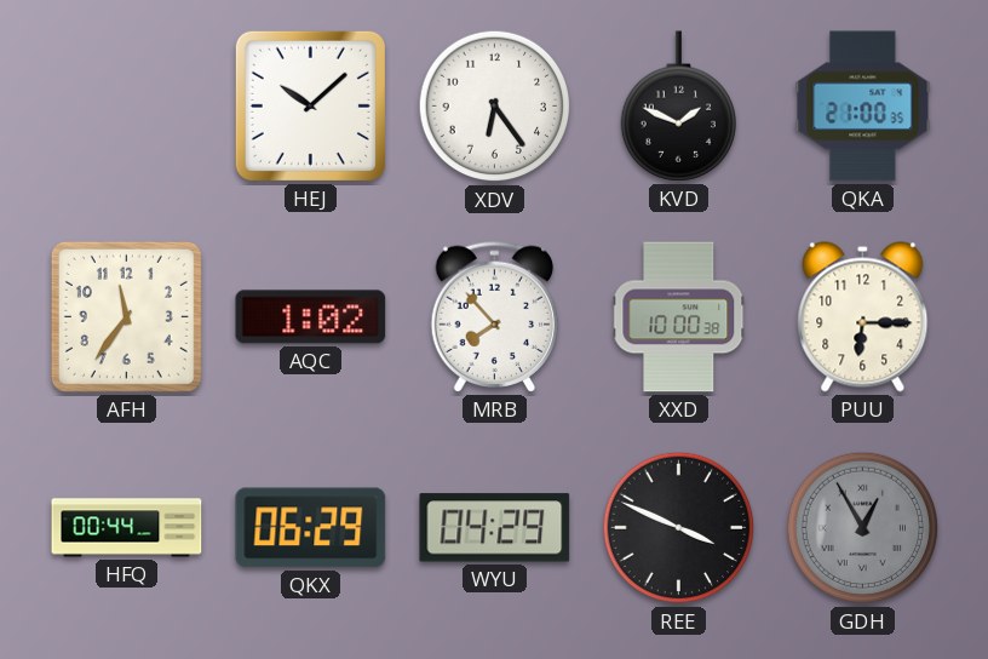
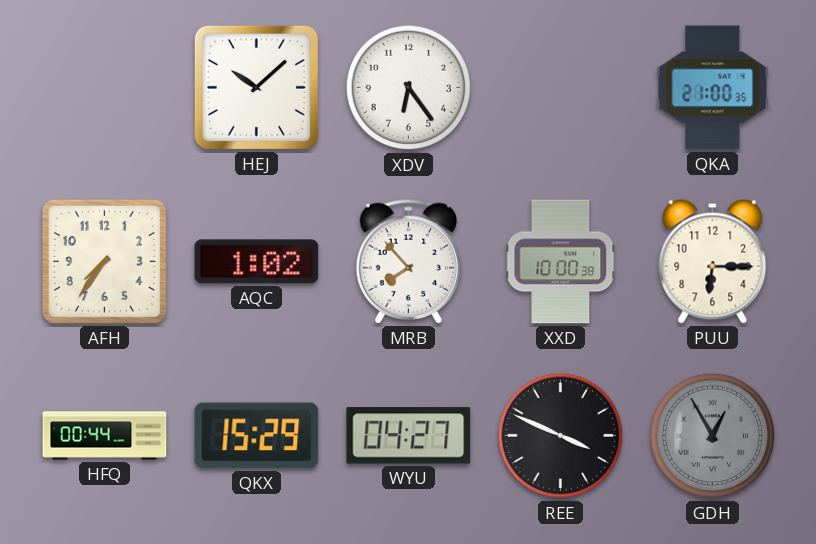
KVD: 1:49 -> none (678, 107)
AFH: 11:36 -> 7:36 (104, 261)
QKX: 06:29 -> 15:29 (257, 436)
WYU: 04:29 -> 04:27 (409, 436)
